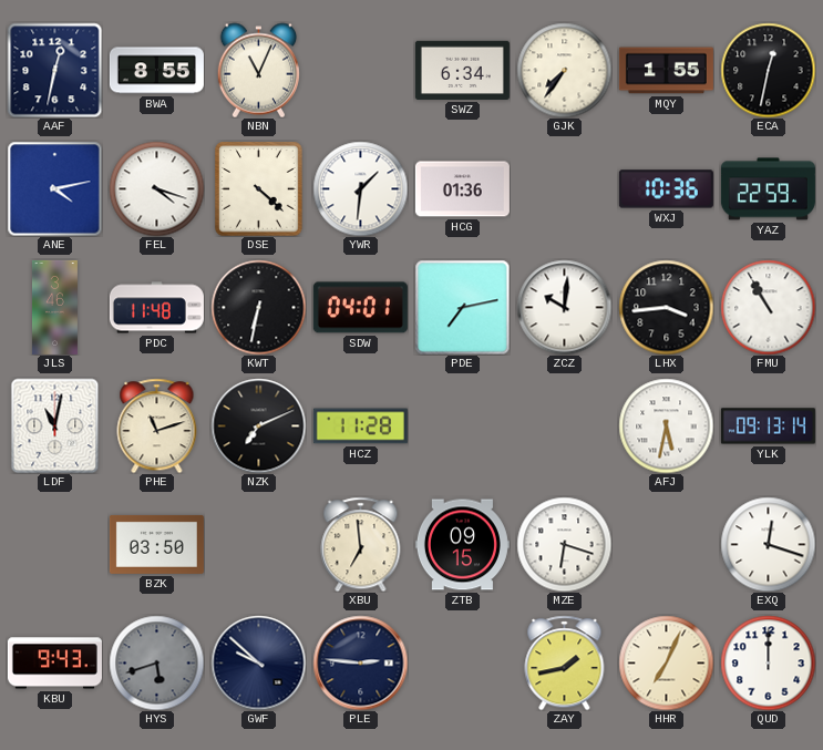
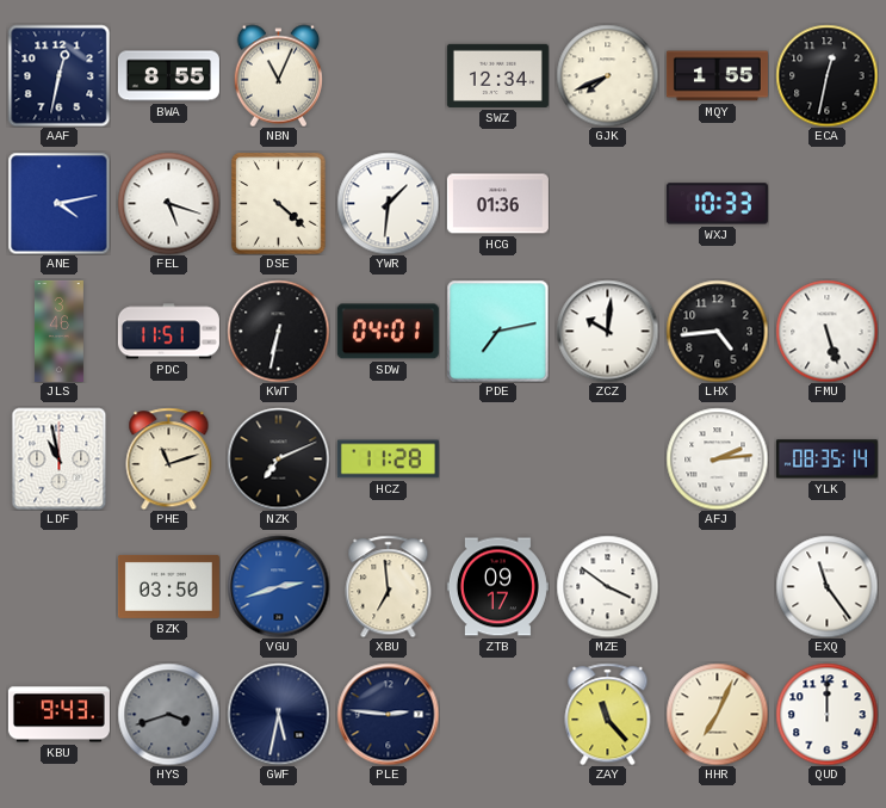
SWZ: 6:34 -> 12:34 (497, 75)
GJK: 7:36 -> 7:41 (607, 75)
FEL: 4:18 -> 5:18 (168, 203)
WXJ: 10:36 -> 10:33 (717, 204)
YAZ: 22:59 -> none (768, 189)
PDC: 11:48 -> 11:51 (168, 332)
LHX: 3:44 -> 4:44 (717, 331)
FMU: 10:55 -> 5:27 (826, 331)
LDF: 11:02 -> 10:58 (60, 458)
AFJ: 5:32 -> 2:14 (717, 458)
YLK: 09:13 -> 08:35 (826, 459)
VGU: none -> 2:42 (278, 586)
ZTB: 09:15 -> 09:17 (497, 587)
MZE: 6:18 -> 3:51 (607, 586)
EXQ: 12:18 -> 11:24 (826, 586)
HYS: 5:42 -> 3:42 (168, 714)
GWF: 9:52 -> 5:32 (278, 714)
ZAY: 1:43 -> 11:23 (608, 714)
